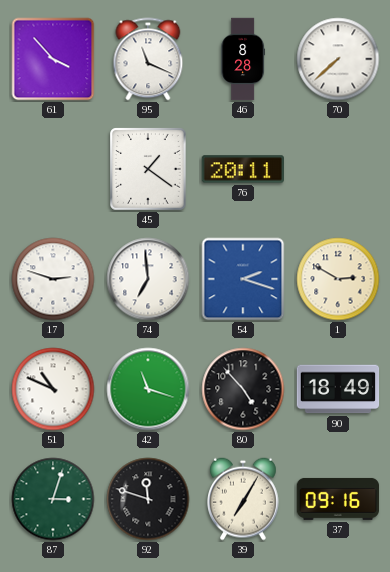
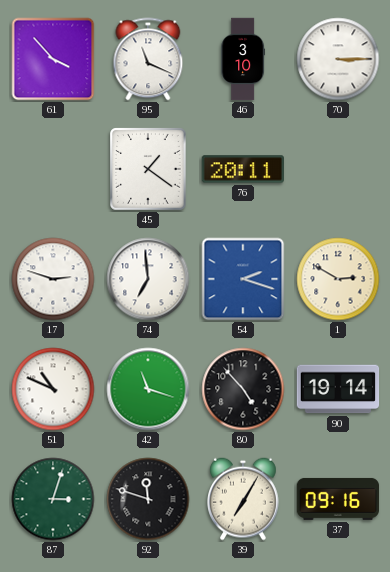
46: 8:28 -> 3:10 (243, 59)
70: 7:38 -> 3:15 (338, 59)
90: 18:49 -> 19:14 (338, 389)
